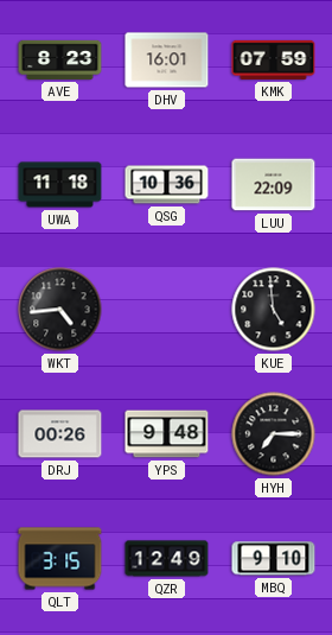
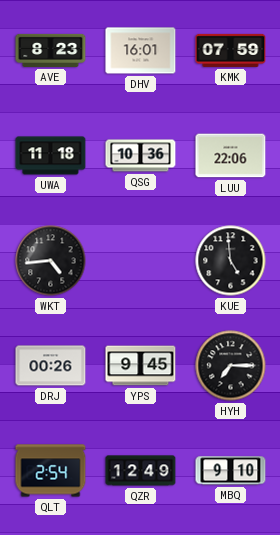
LUU: 22:09 -> 22:06 (231, 156)
YPS: 9:48 -> 9:45 (141, 366)
QLT: 3:15 -> 2:54 (51, 471)
